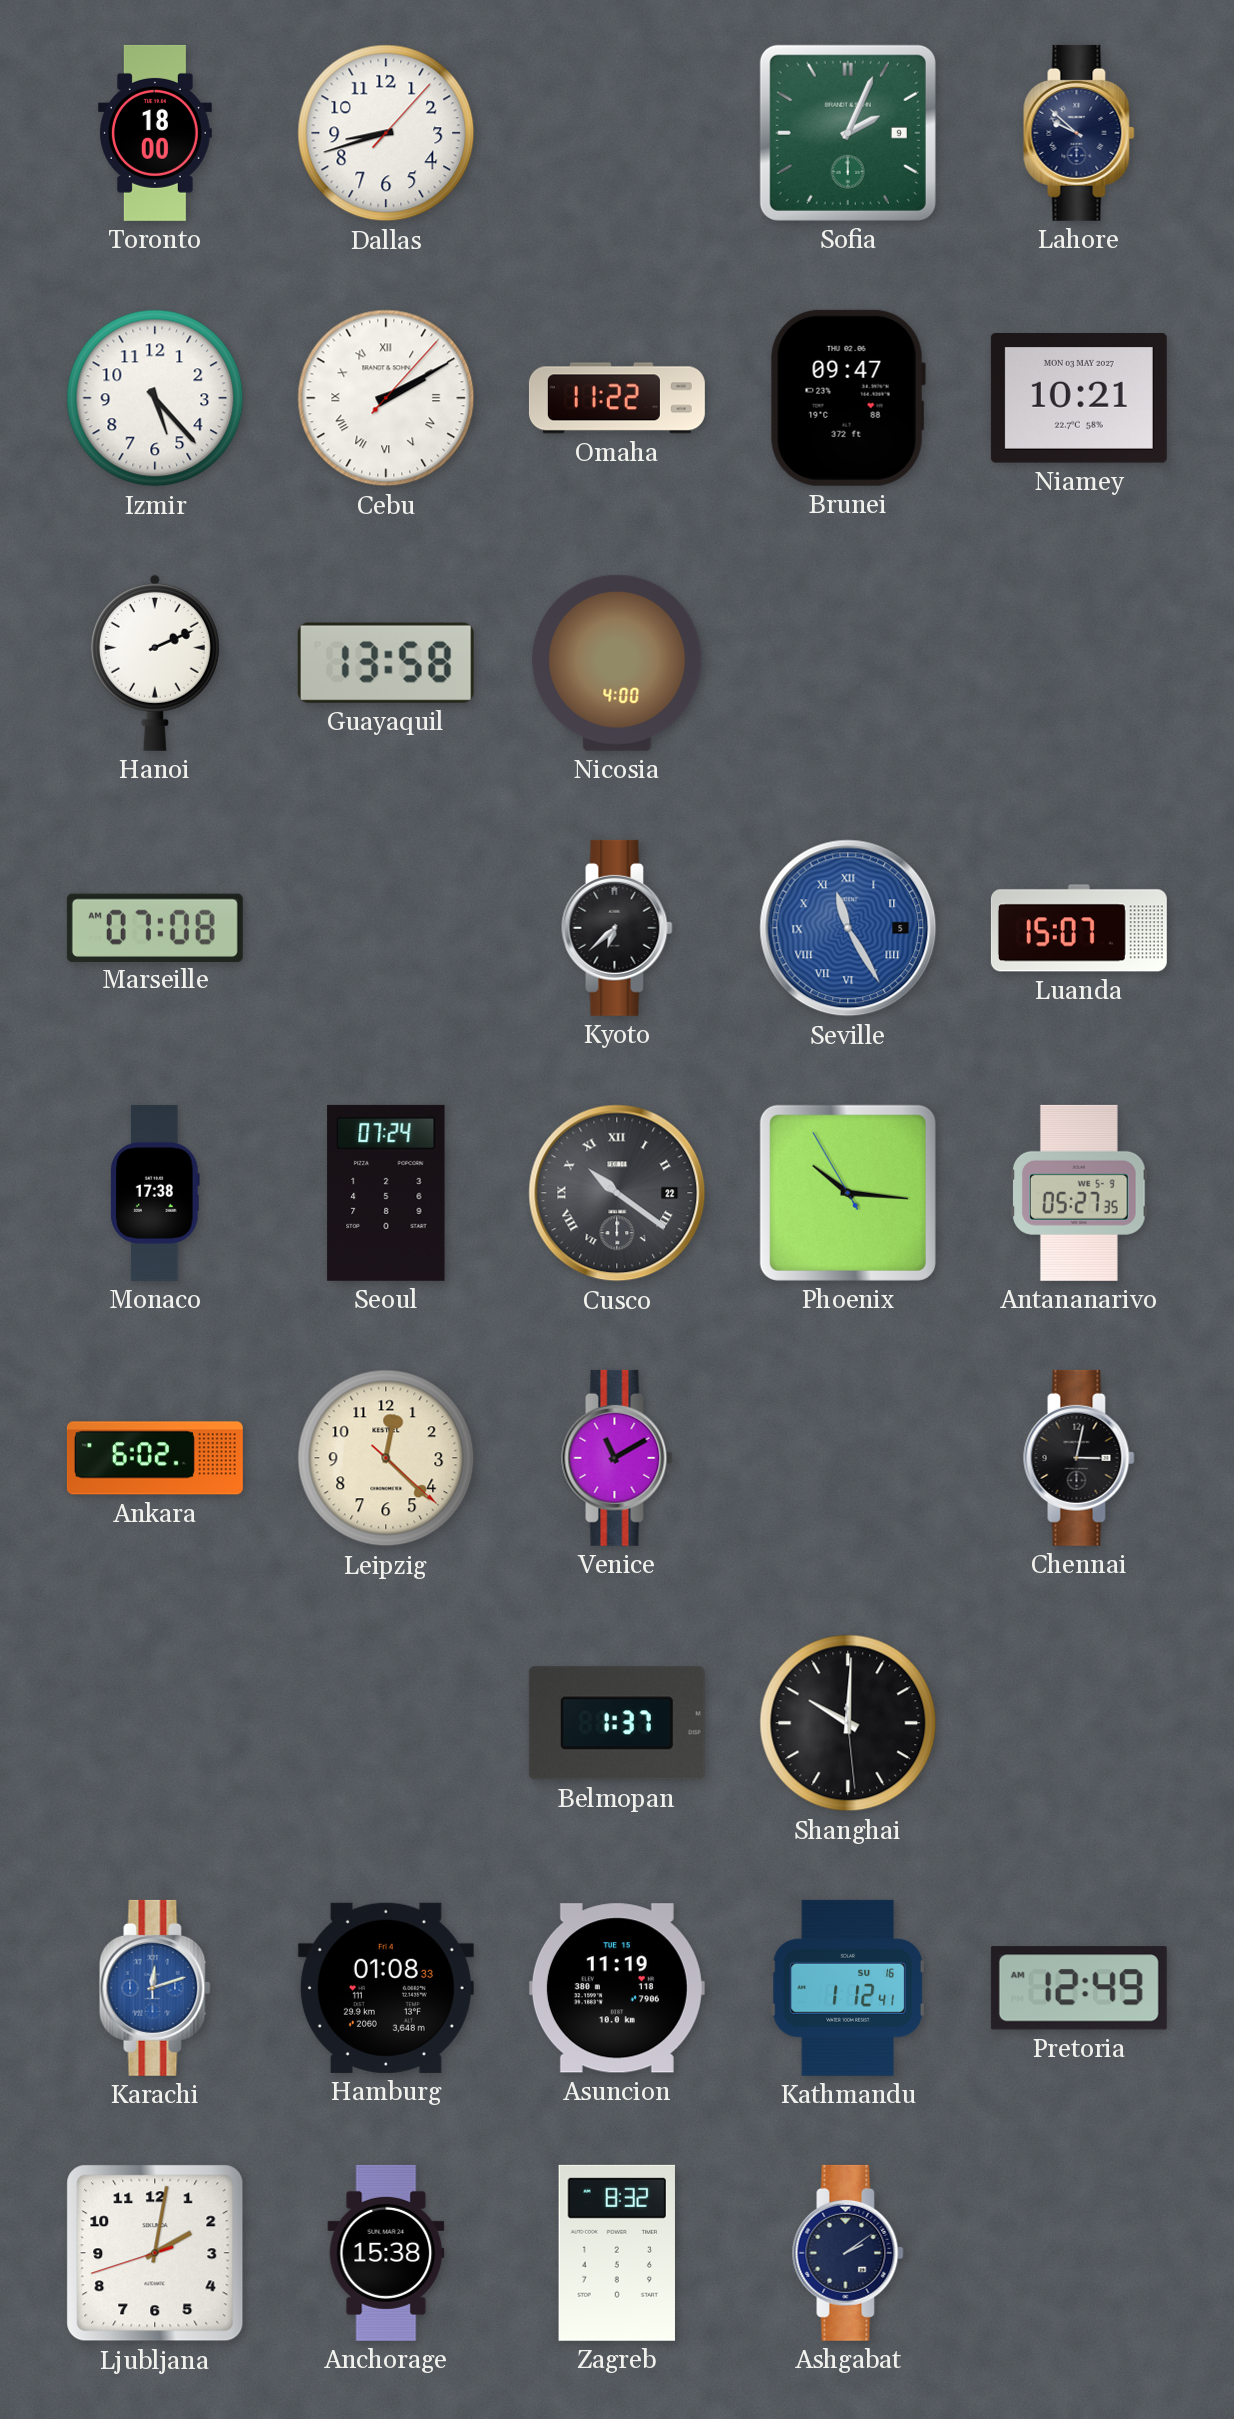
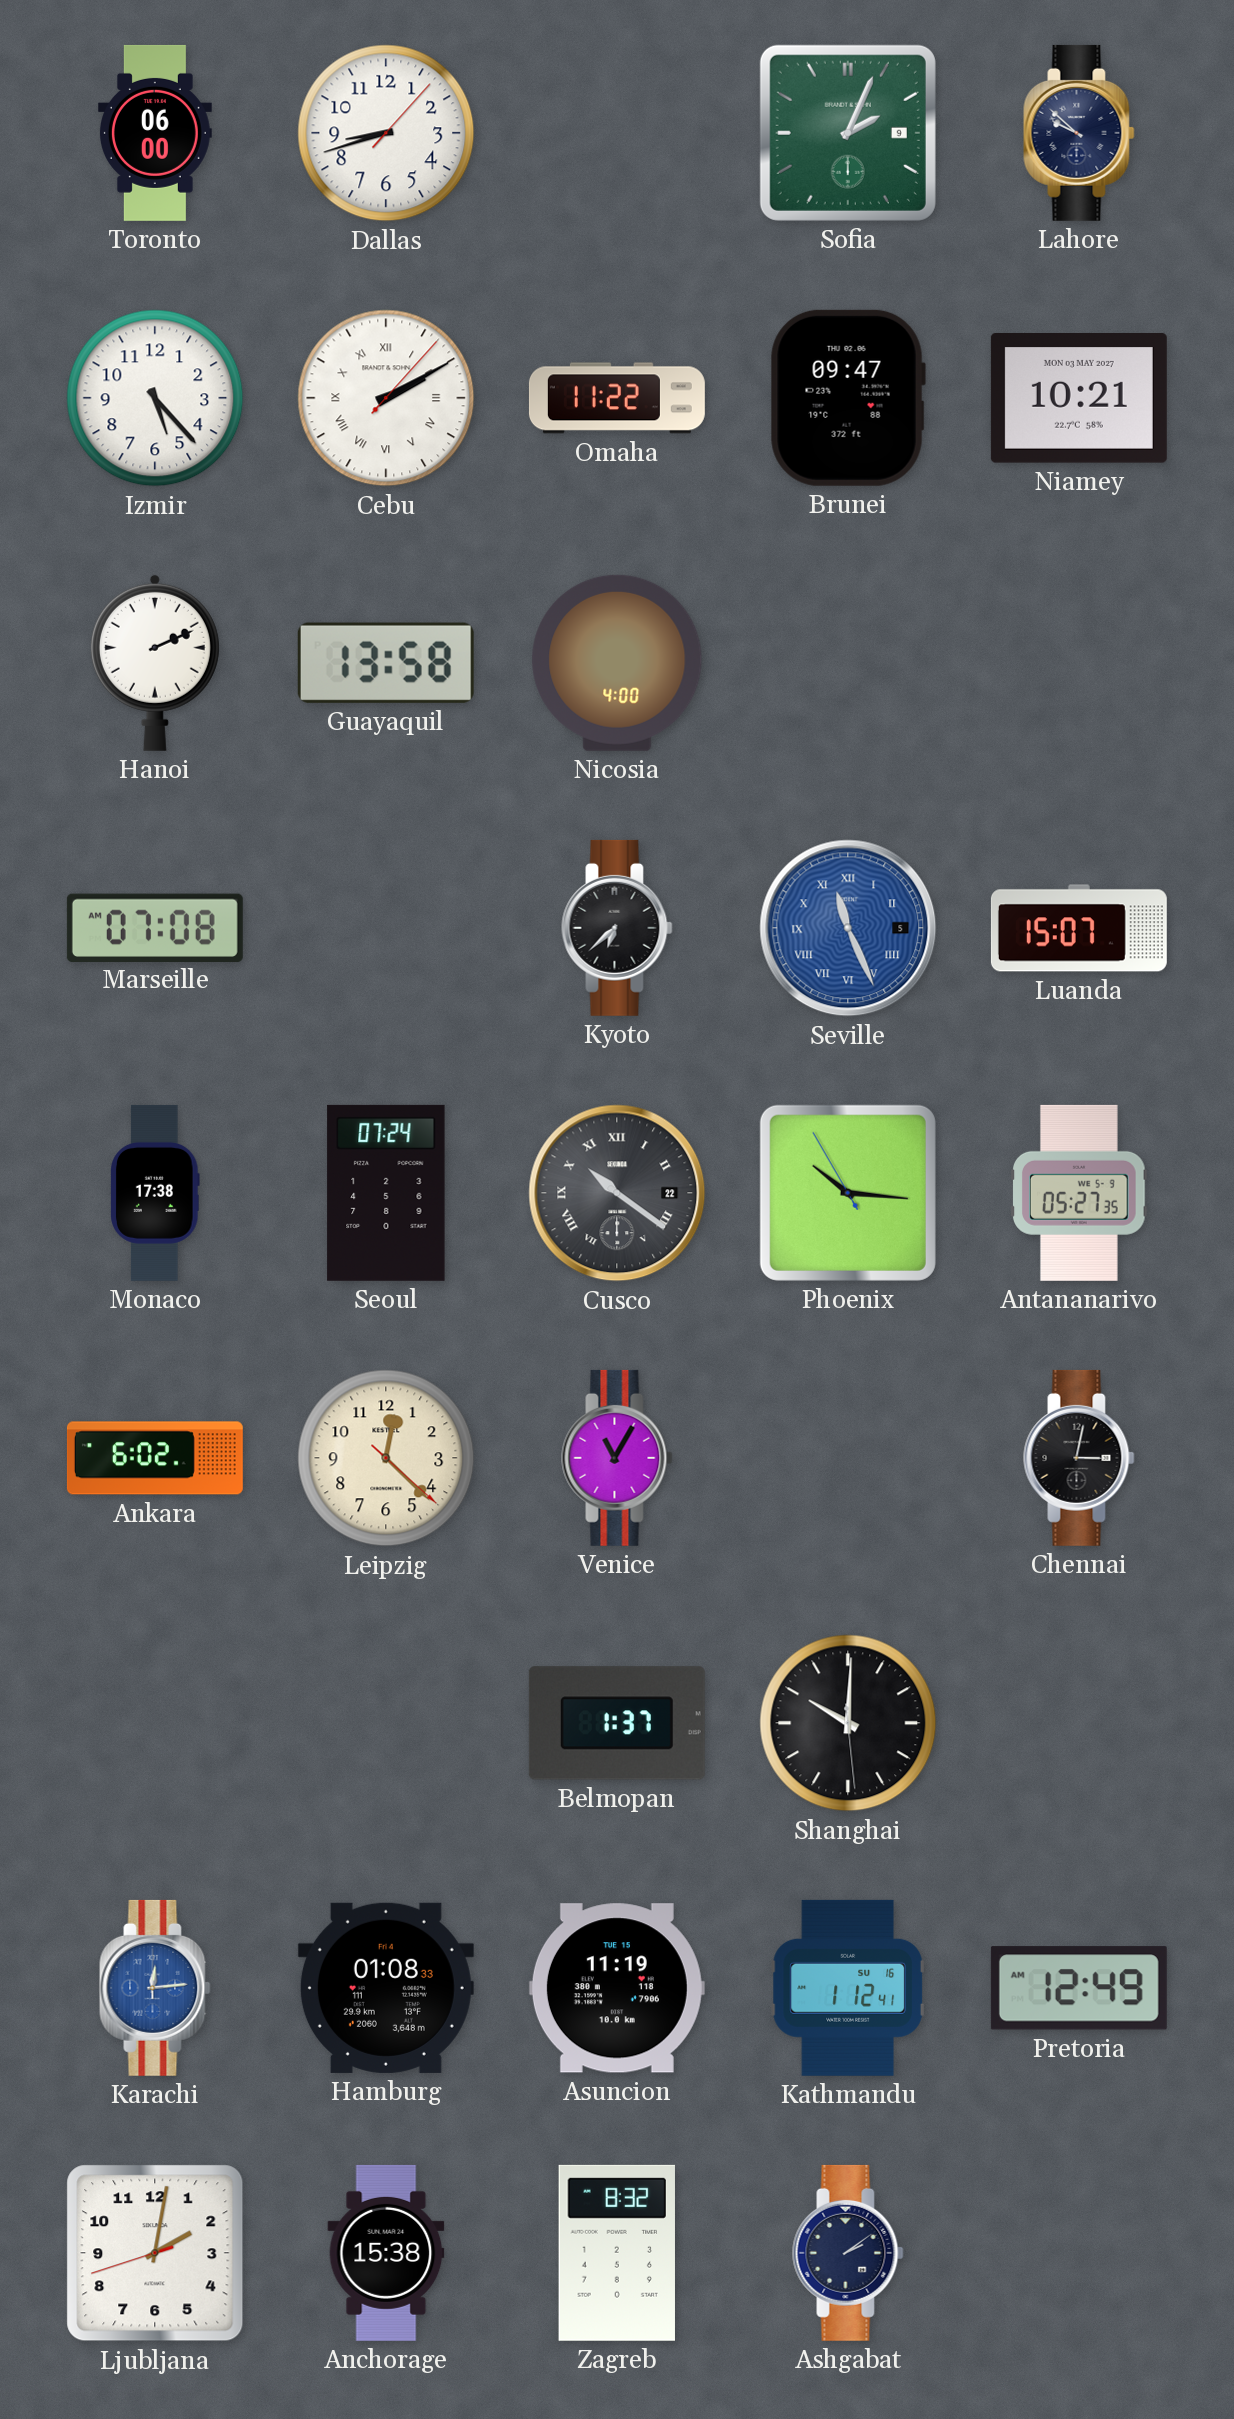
Toronto: 18:00 -> 06:00 (155, 133)
Seville: 11:25 -> 11:26 (848, 928)
Venice: 11:10 -> 11:05 (617, 1458)
Karachi: 12:12 -> 12:14 (155, 1988)
